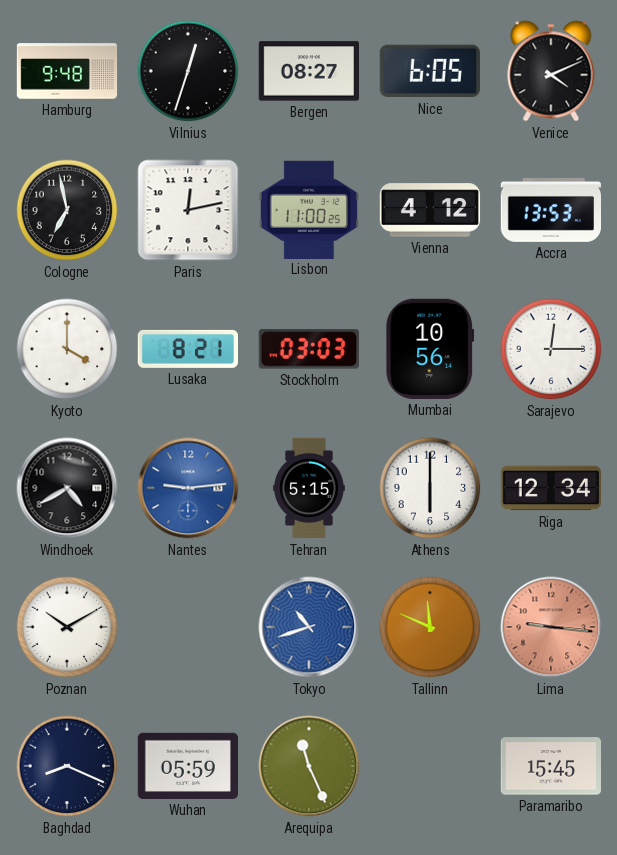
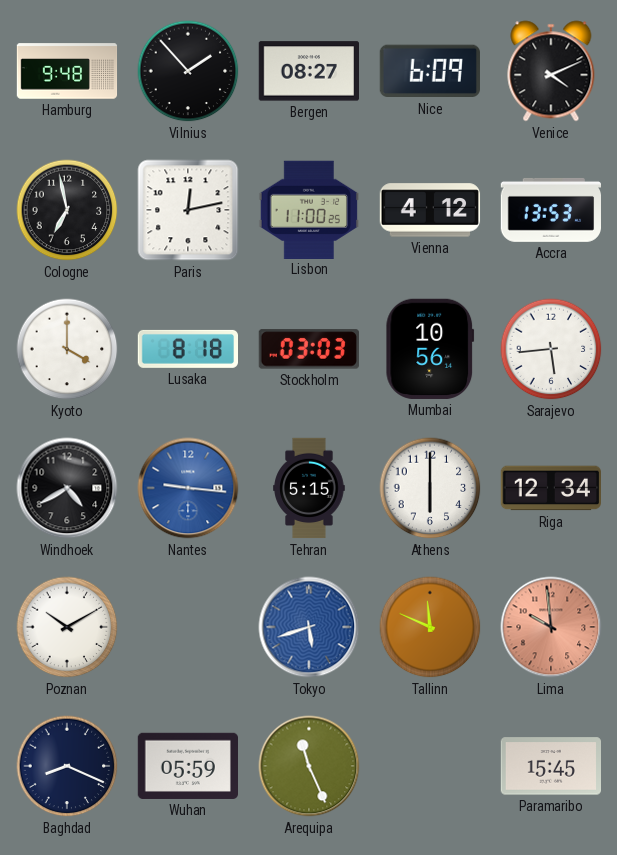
Vilnius: 12:33 -> 1:53 (188, 71)
Nice: 6:05 -> 6:09 (430, 71)
Lusaka: 8:21 -> 8:18 (187, 349)
Sarajevo: 12:15 -> 5:44 (551, 349)
Nantes: 9:14 -> 9:16 (188, 488)
Tokyo: 10:42 -> 5:42 (309, 627)
Lima: 9:16 -> 9:59 (551, 627)
